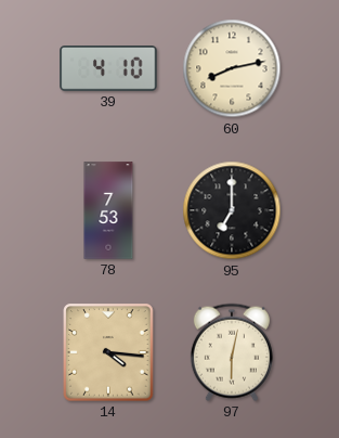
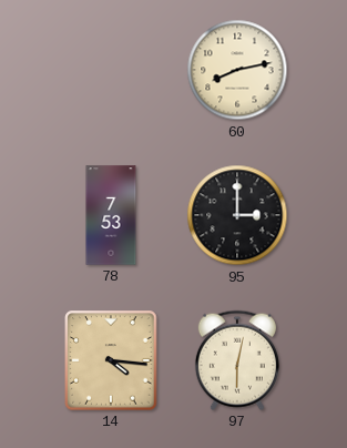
39: 4:10 -> none (108, 69)
95: 7:00 -> 3:00 (237, 215)
